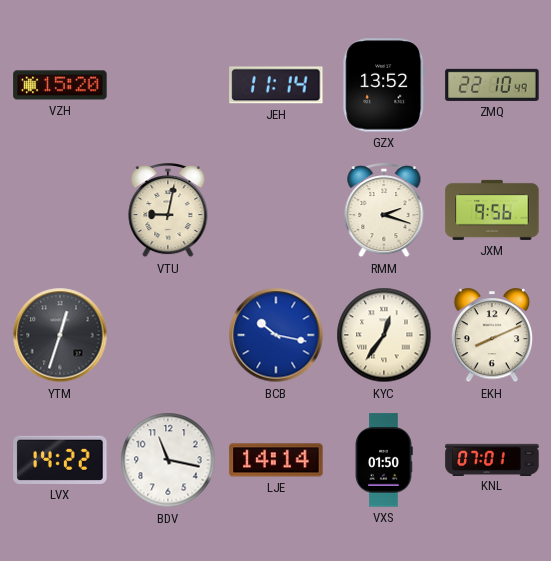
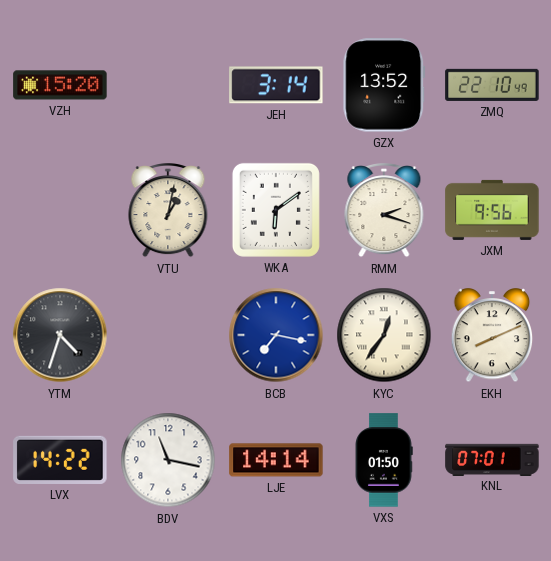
JEH: 11:14 -> 3:14 (276, 85)
VTU: 9:02 -> 1:02 (168, 211)
WKA: none -> 6:09 (276, 210)
YTM: 12:33 -> 4:33 (60, 335)
BCB: 10:17 -> 7:17 (276, 335)
